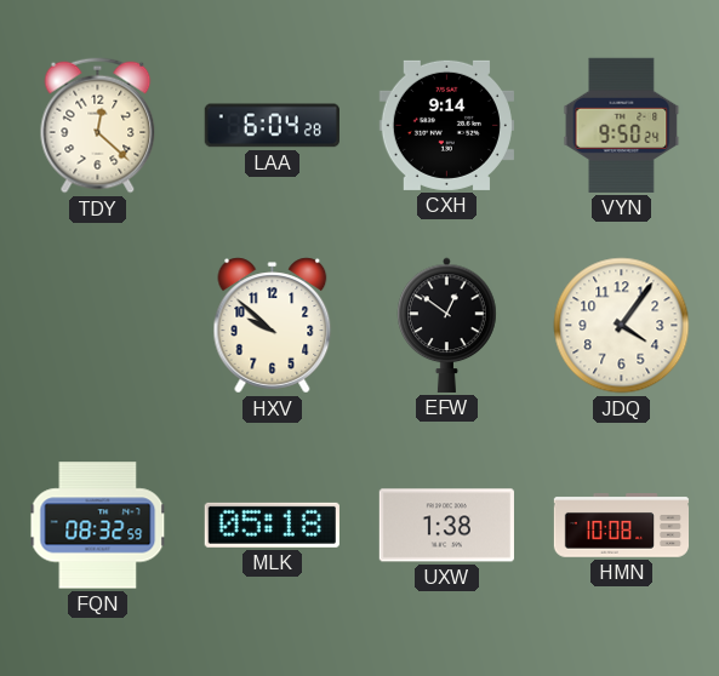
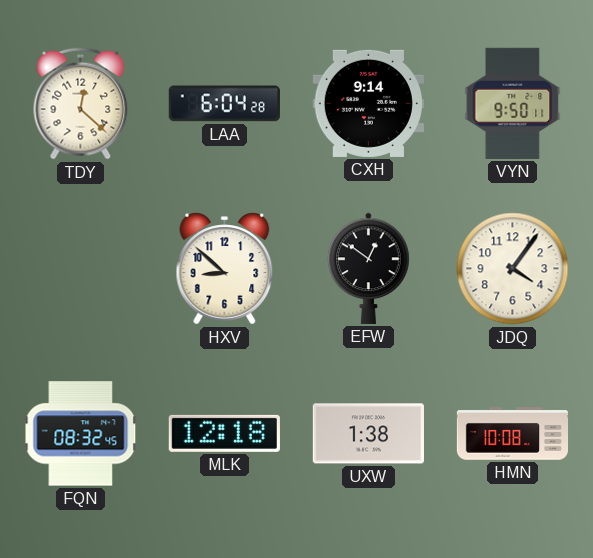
VYN: 9:50:24 -> 9:50:11 (513, 103)
HXV: 9:52 -> 8:52 (225, 269)
FQN: 08:32:59 -> 08:32:45 (81, 434)
MLK: 05:18 -> 12:18 (224, 433)
